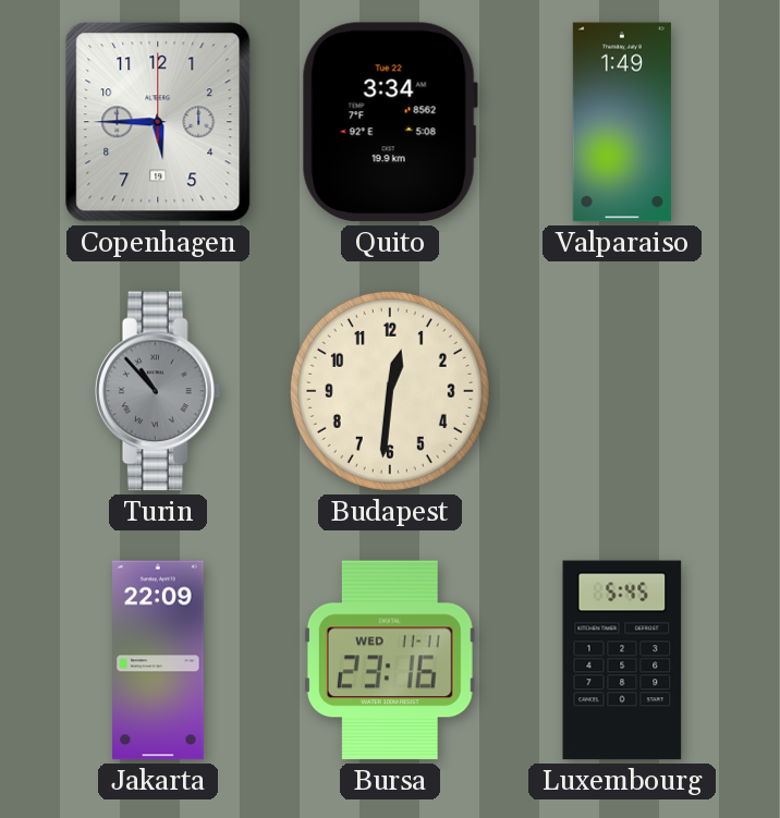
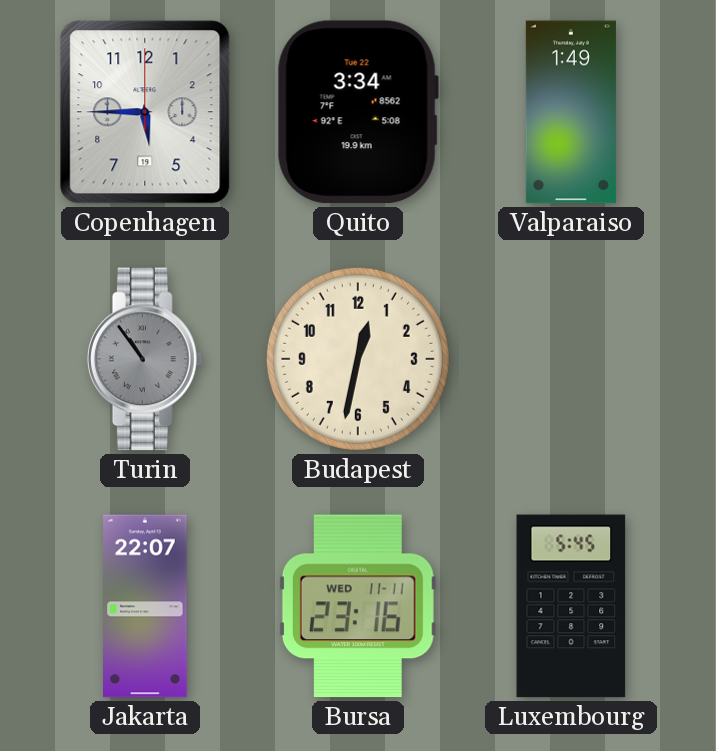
Turin: 10:53 -> 10:54 (145, 359)
Budapest: 12:31 -> 12:32 (358, 359)
Jakarta: 22:09 -> 22:07 (145, 606)
